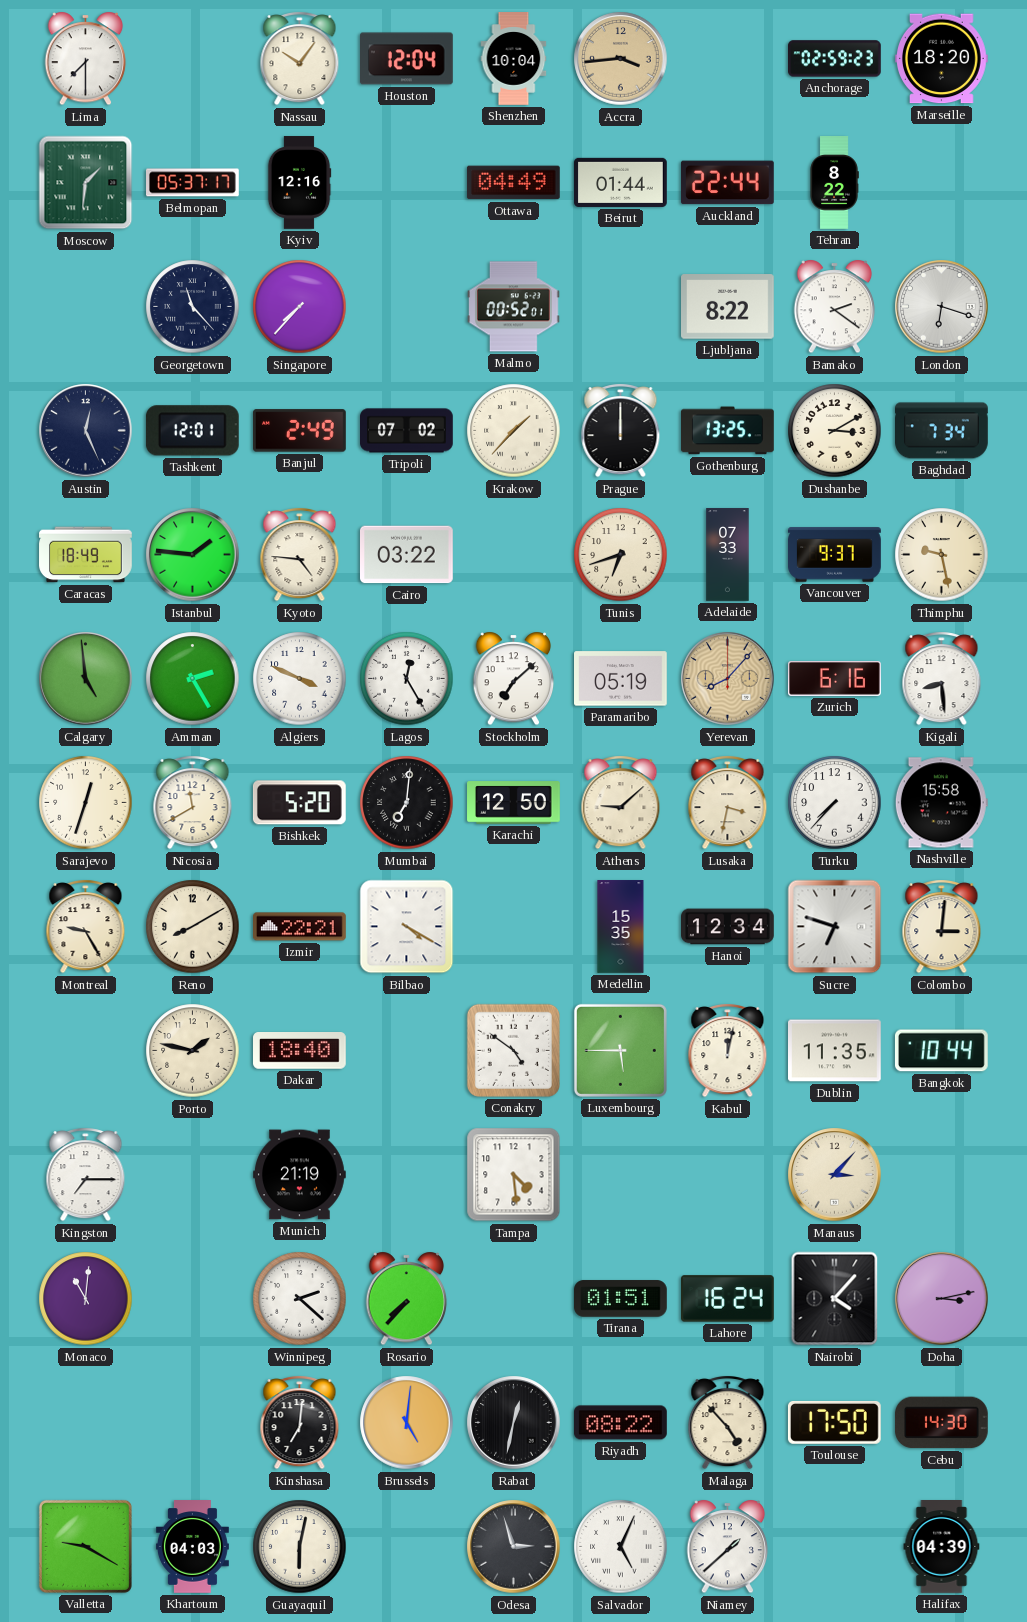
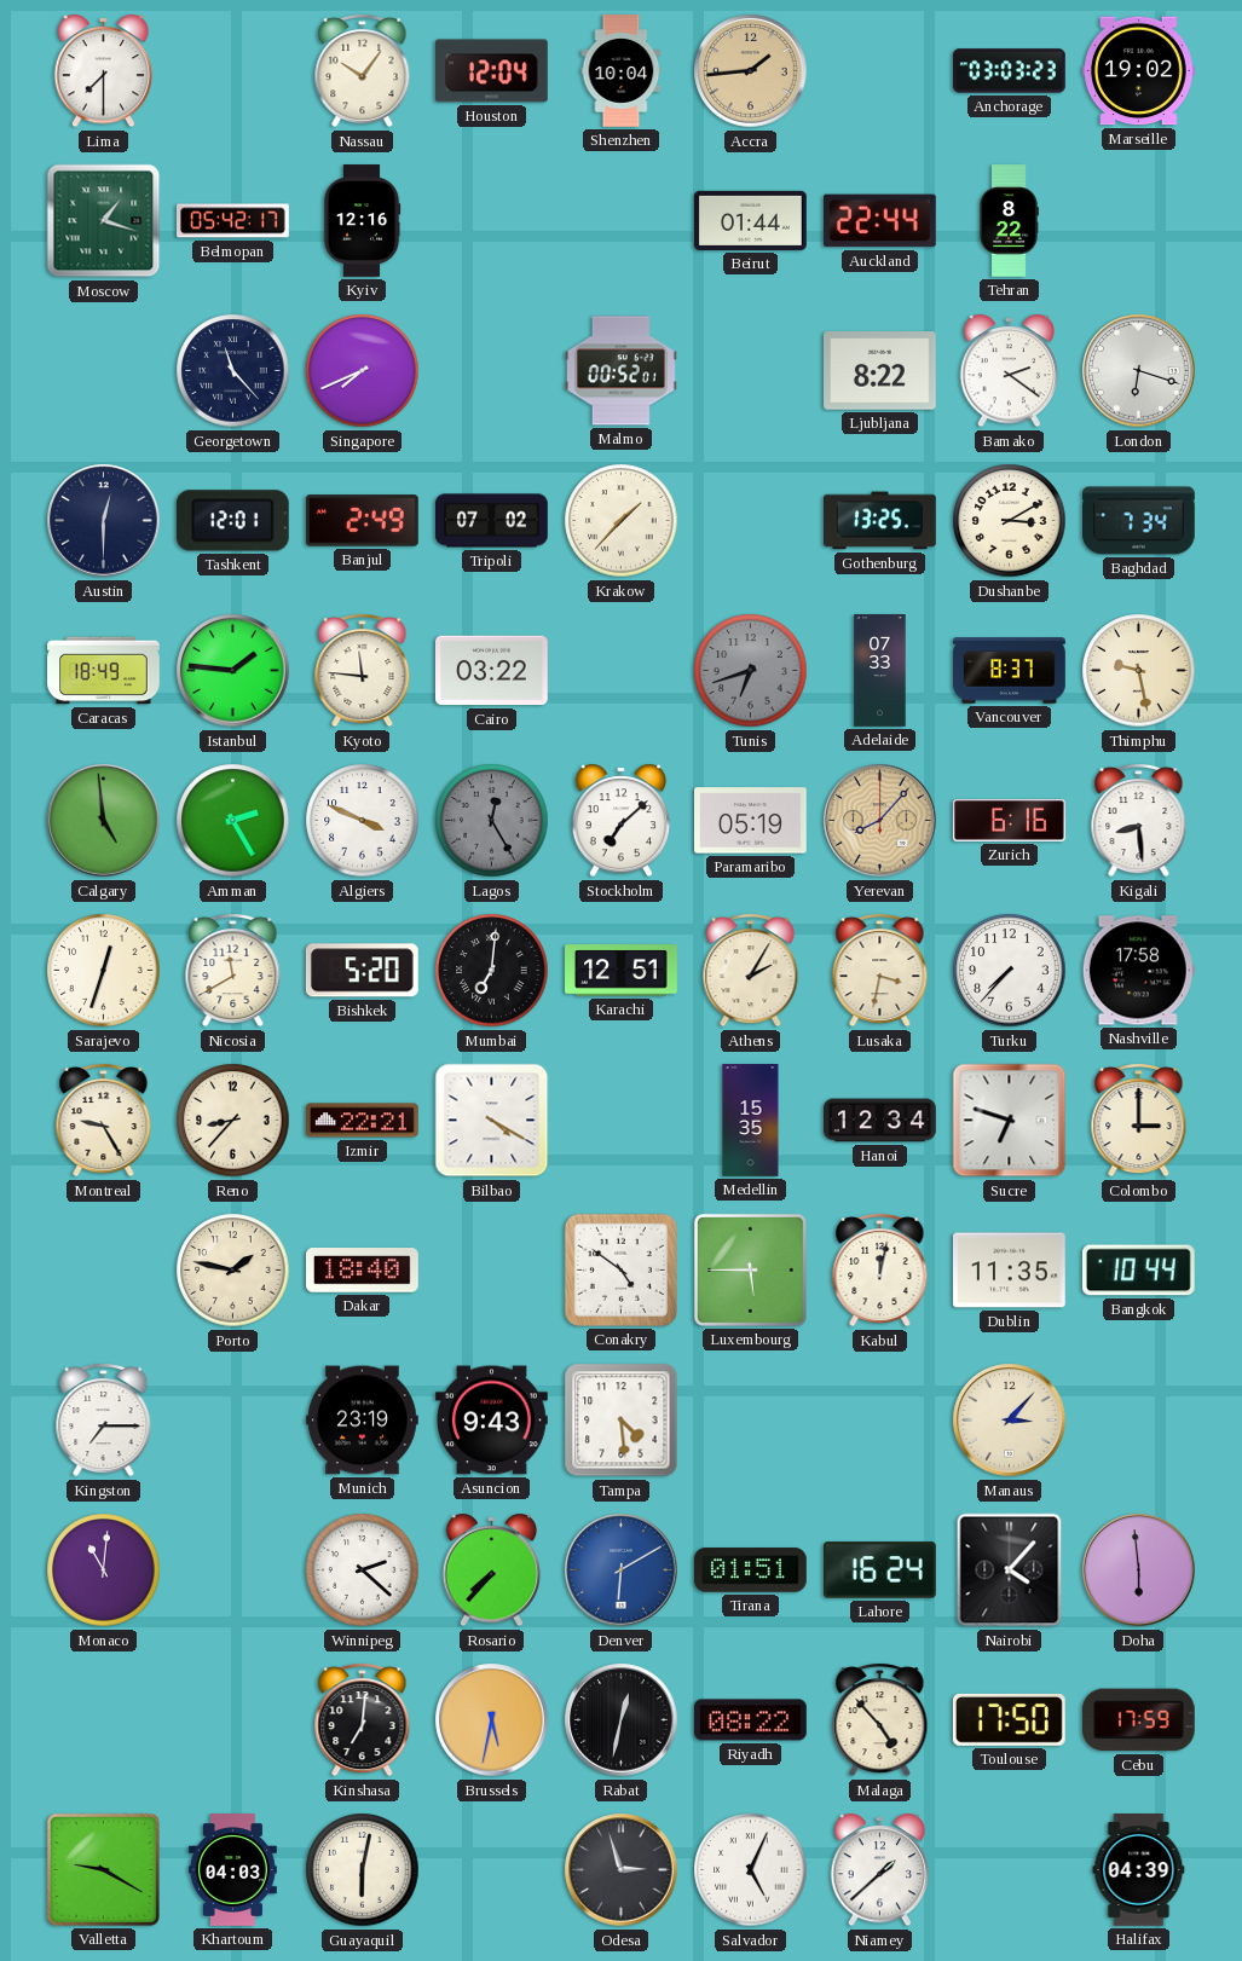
Accra: 3:44 -> 1:44 (751, 71)
Anchorage: 02:59 -> 03:03 (1010, 71)
Marseille: 18:20 -> 19:02 (1139, 71)
Moscow: 1:31 -> 1:18 (104, 221)
Belmopan: 05:37 -> 05:42 (233, 221)
Ottawa: 04:49 -> none (513, 183)
Singapore: 7:37 -> 7:41 (363, 371)
Austin: 12:26 -> 12:30 (104, 521)
Prague: 12:00 -> none (621, 431)
Kyoto: 4:46 -> 11:46 (363, 671)
Tunis dial: cream -> grey (751, 671)
Vancouver: 9:37 -> 8:37 (1010, 671)
Lagos dial: white -> grey (492, 821)
Karachi: 12:50 -> 12:51 (622, 971)
Athens: 9:08 -> 2:05 (751, 971)
Nashville: 15:58 -> 17:58 (1138, 971)
Reno: 8:10 -> 8:37 (233, 1121)
Colombo: 3:01 -> 3:00 (1139, 1121)
Munich: 21:19 -> 23:19 (363, 1421)
Asuncion: none -> 9:43 (492, 1421)
Denver: none -> 6:10 (622, 1570)
Doha: 3:13 -> 5:59 (1139, 1570)
Brussels: 5:01 -> 5:32 (492, 1720)
Cebu: 14:30 -> 17:59 (1138, 1720)
